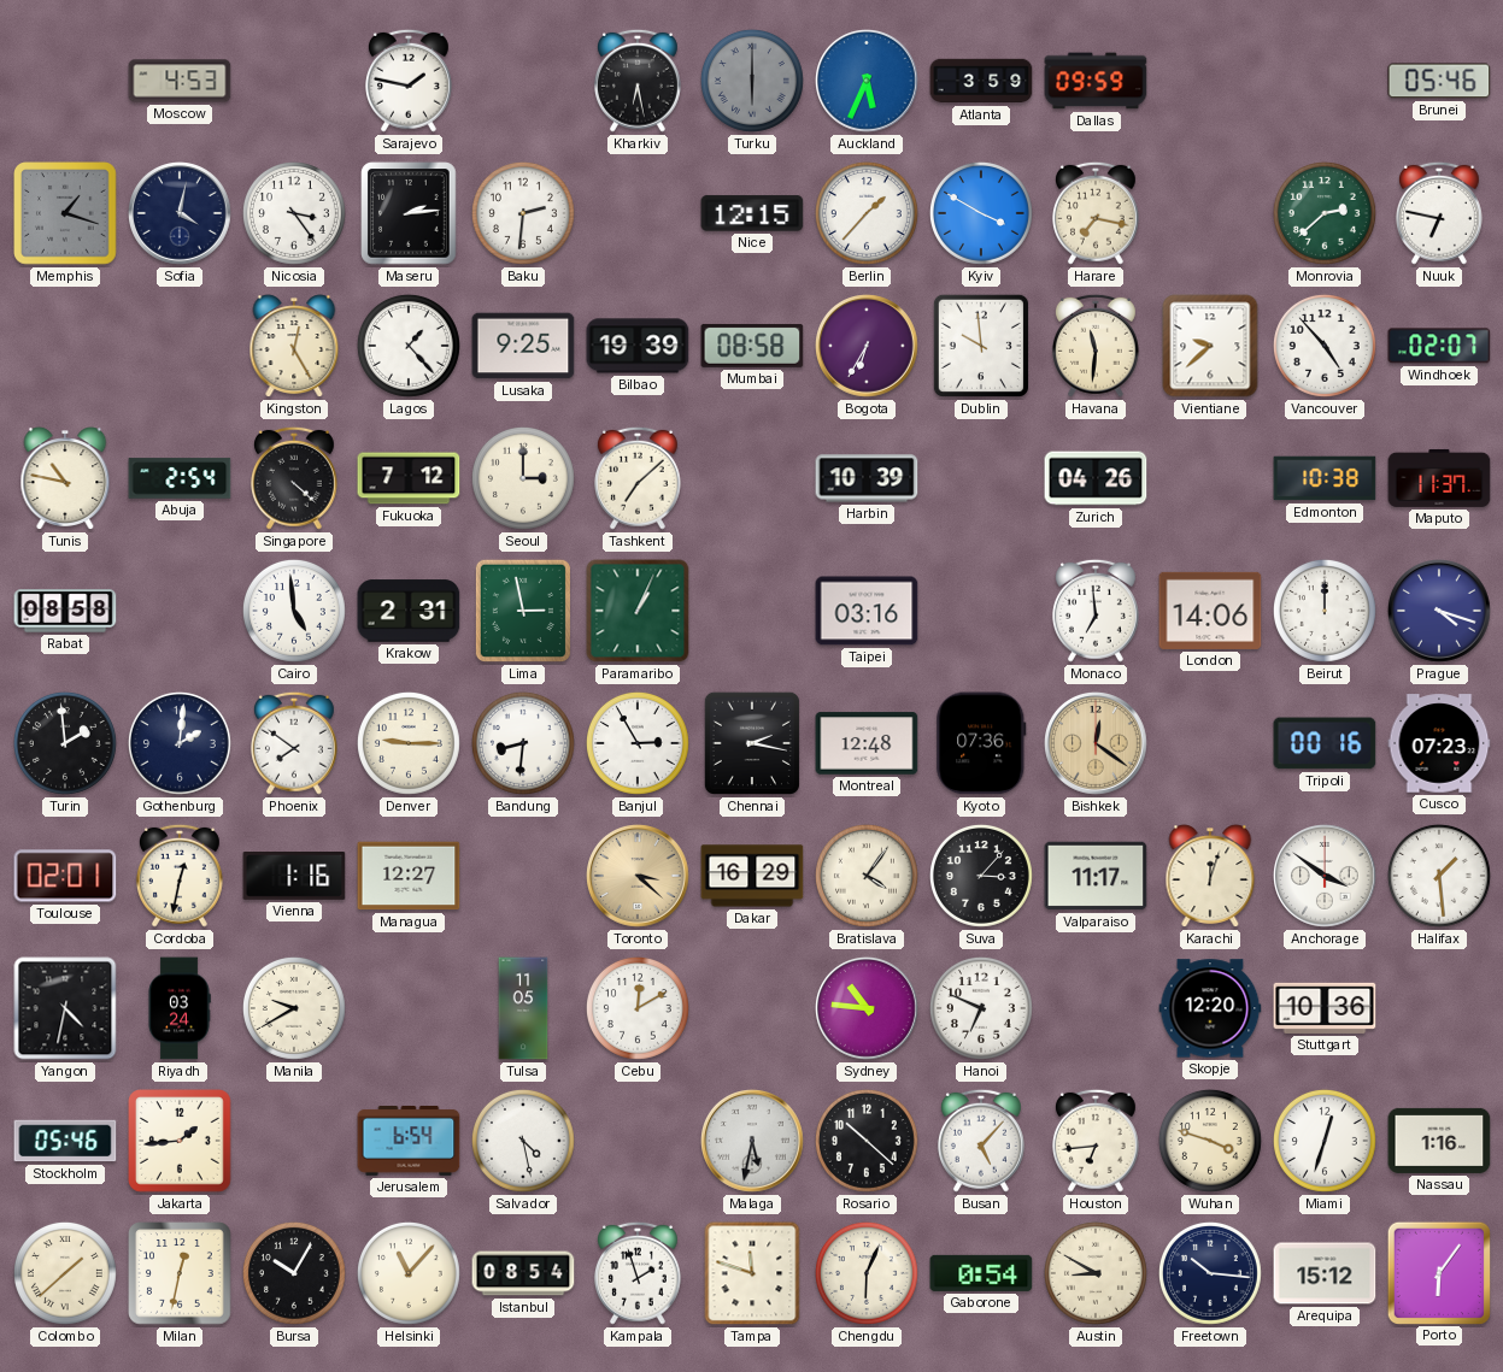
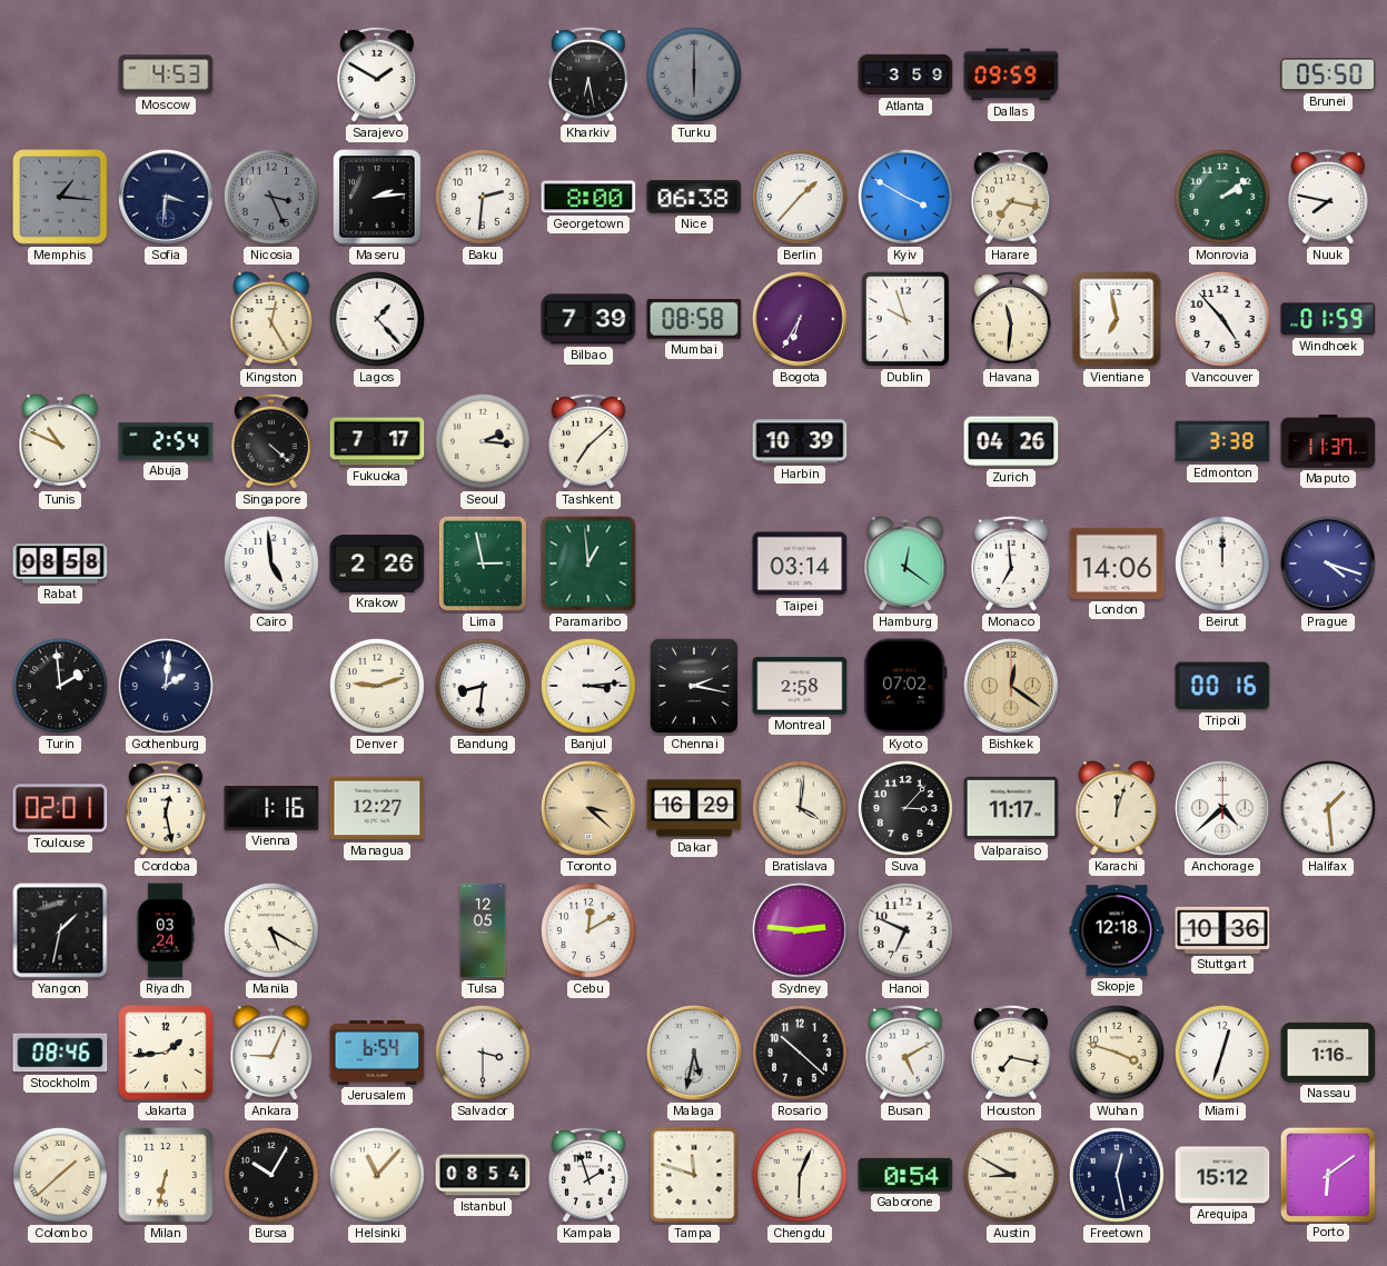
Sarajevo: 1:47 -> 1:50 (377, 74)
Auckland: 5:34 -> none (868, 82)
Brunei: 05:46 -> 05:50 (1328, 74)
Memphis: 1:18 -> 1:16 (60, 197)
Sofia: 4:02 -> 3:31 (167, 198)
Nicosia: 3:24 -> 3:26 (271, 197)
Nicosia dial: white -> grey (271, 197)
Georgetown: none -> 8:00 (588, 197)
Nice: 12:15 -> 06:38 (694, 197)
Monrovia: 2:38 -> 2:09 (1222, 197)
Nuuk: 6:47 -> 7:47 (1328, 197)
Lusaka: 9:25 -> none (523, 346)
Bilbao: 19:39 -> 7:39 (588, 319)
Dublin: 9:59 -> 9:57 (905, 319)
Vientiane: 9:38 -> 6:58 (1117, 319)
Windhoek: 02:07 -> 01:59 (1328, 319)
Tunis: 10:47 -> 10:49 (60, 441)
Fukuoka: 7:12 -> 7:17 (377, 441)
Seoul: 3:00 -> 2:16 (483, 441)
Edmonton: 10:38 -> 3:38 (1222, 441)
Krakow: 2:31 -> 2:26 (377, 564)
Paramaribo: 1:04 -> 12:59 (588, 564)
Taipei: 03:16 -> 03:14 (800, 564)
Hamburg: none -> 12:21 (905, 564)
Phoenix: 7:51 -> none (294, 743)
Denver: 9:15 -> 9:12 (377, 686)
Banjul: 2:55 -> 3:14 (588, 686)
Montreal: 12:48 -> 2:58 (800, 686)
Kyoto: 07:36 -> 07:02 (905, 686)
Cusco: 07:23 -> none (1439, 743)
Cordoba: 12:32 -> 12:28 (166, 808)
Bratislava: 4:06 -> 4:01 (800, 808)
Anchorage: 3:51 -> 4:38 (1223, 809)
Yangon: 4:32 -> 1:32 (60, 930)
Manila: 9:40 -> 5:20 (271, 930)
Tulsa: 11:05 -> 12:05 (483, 930)
Sydney: 10:46 -> 2:46 (801, 931)
Skopje: 12:20 -> 12:18 (1117, 930)
Stockholm: 05:46 -> 08:46 (60, 1053)
Ankara: none -> 9:04 (271, 1053)
Salvador: 4:28 -> 3:30 (483, 1053)
Busan: 5:07 -> 5:10 (905, 1053)
Houston: 6:44 -> 7:17 (1011, 1053)
Milan: 12:32 -> 6:32 (166, 1175)
Freetown: 10:16 -> 12:28 (1117, 1175)
Porto: 6:06 -> 6:09 (1327, 1174)
